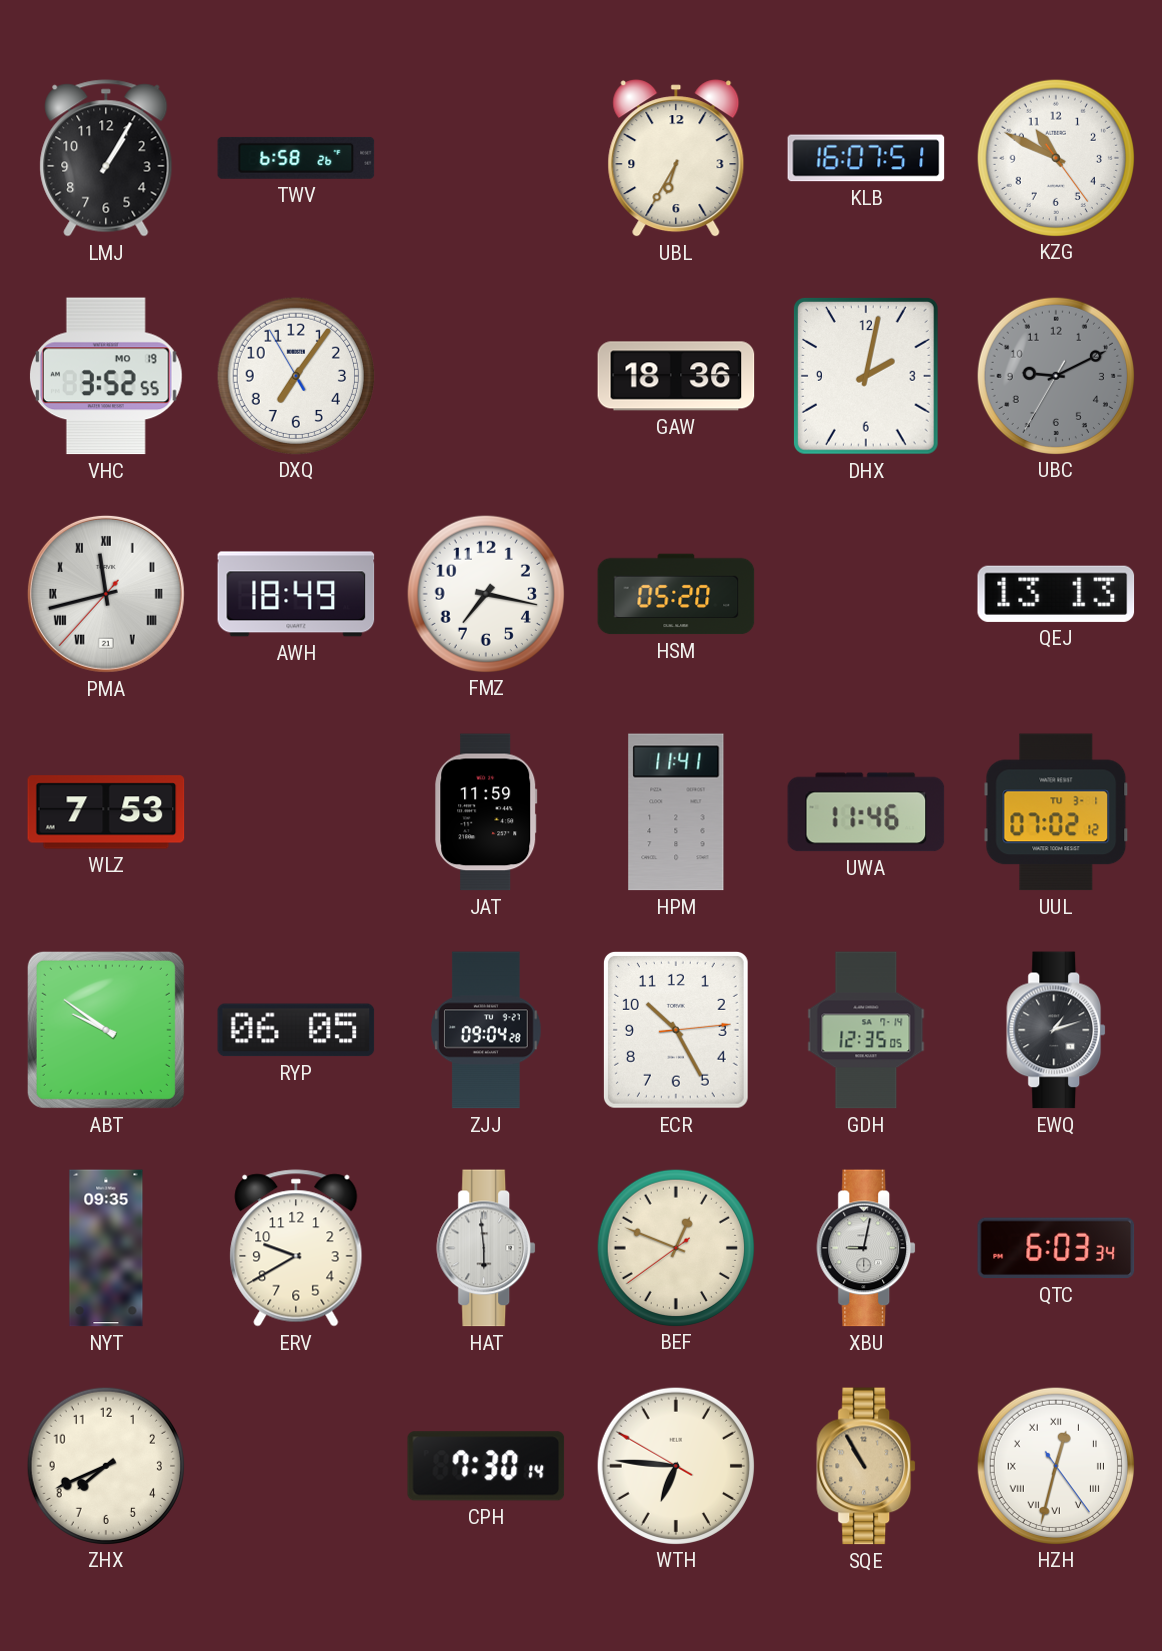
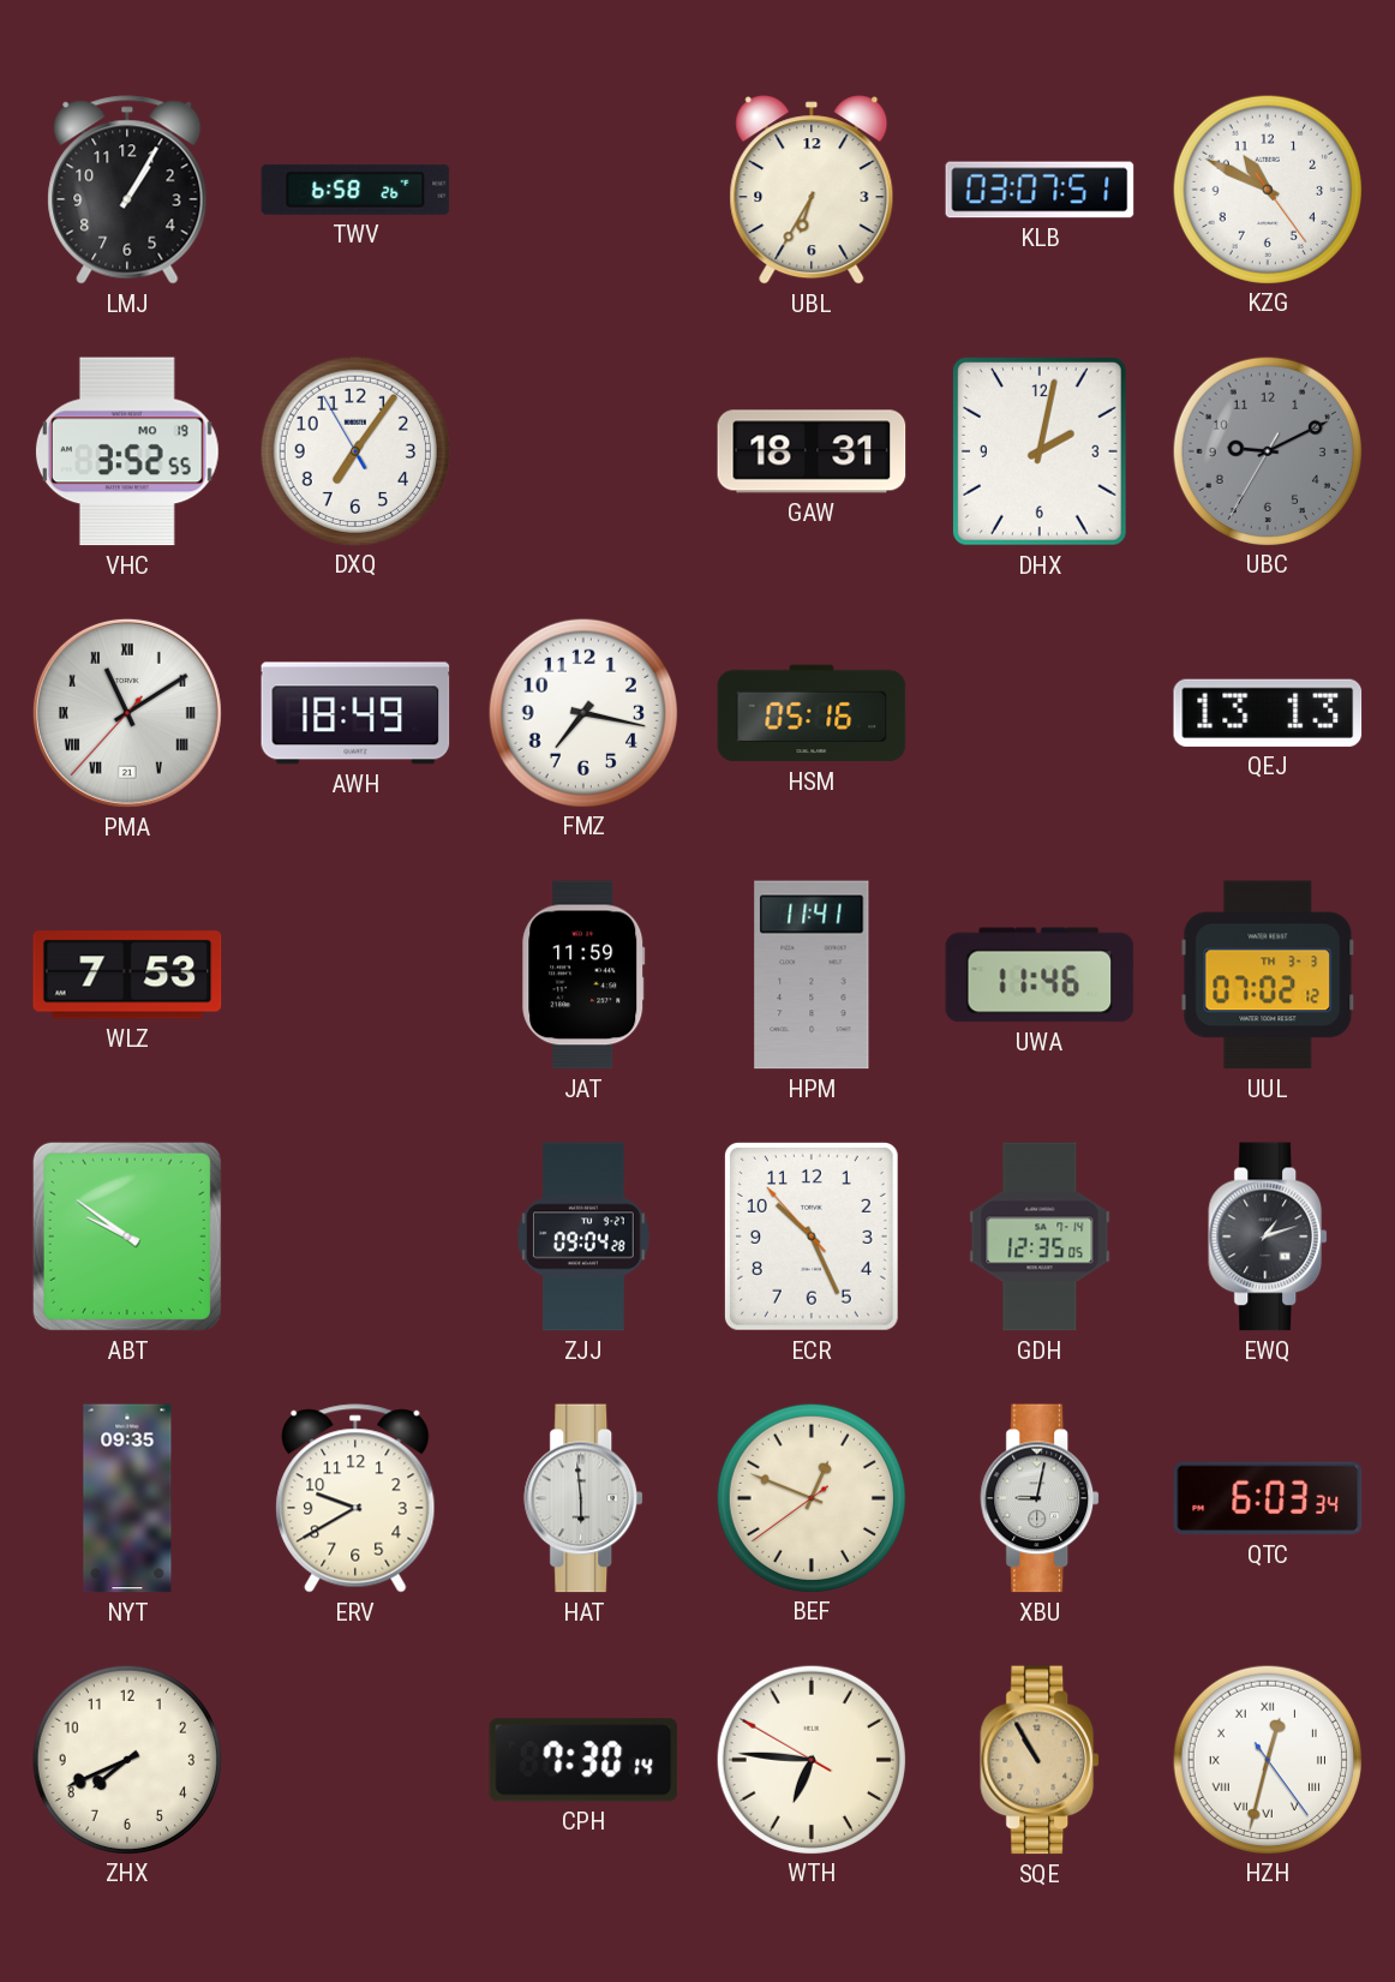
KLB: 16:07 -> 03:07 (1040, 190)
GAW: 18:36 -> 18:31 (812, 451)
PMA: 11:42 -> 11:09 (127, 713)
HSM: 05:20 -> 05:16 (812, 713)
UUL date: TU 3-1 -> TH 3-3 (1268, 975)
RYP: 06:05 -> none (296, 1030)
ECR: 10:25:14 -> 10:25:53 (812, 1236)
